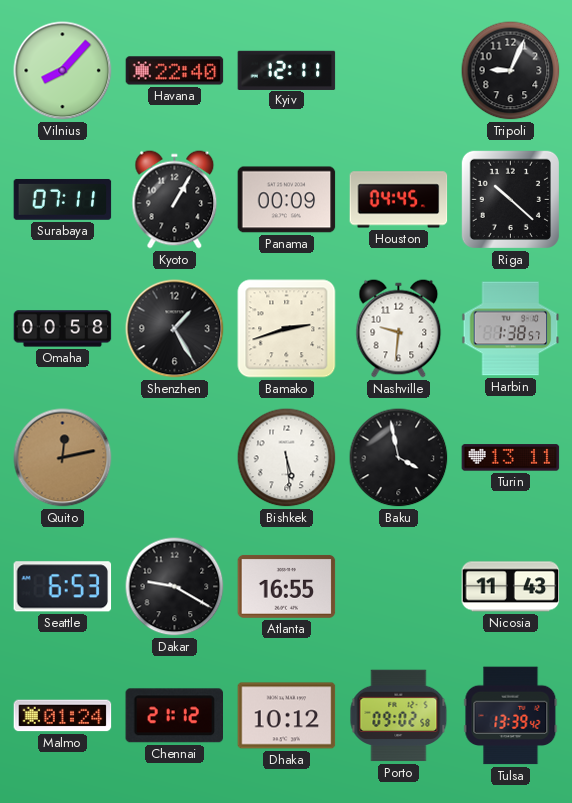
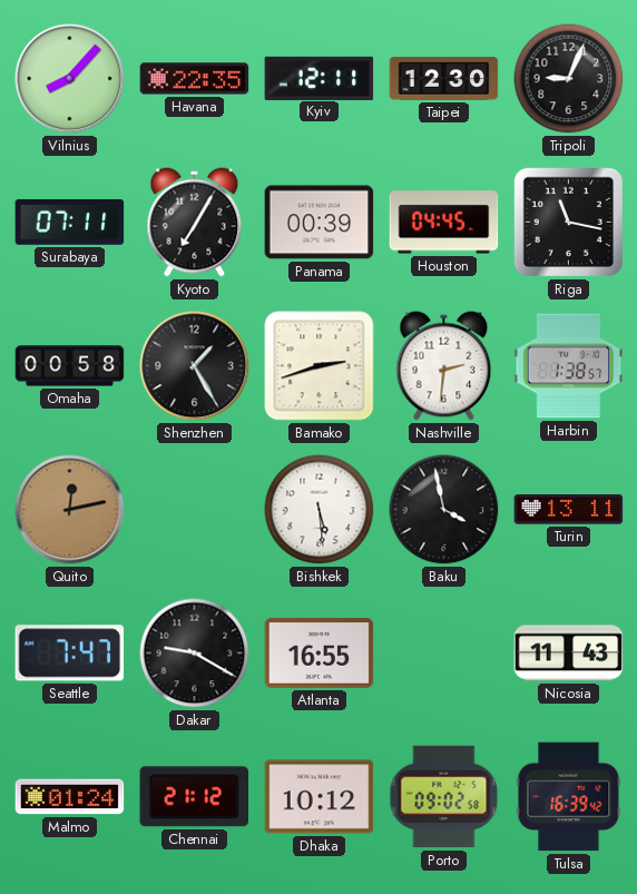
Havana: 22:40 -> 22:35 (195, 79)
Taipei: none -> 12:30 (444, 79)
Kyoto: 1:05 -> 7:05 (195, 223)
Panama: 00:09 -> 00:39 (320, 223)
Riga: 10:22 -> 11:17 (568, 222)
Nashville: 9:31 -> 2:31 (444, 366)
Seattle: 6:53 -> 7:47 (70, 654)
Tulsa: 13:39 -> 16:39 (569, 797)
